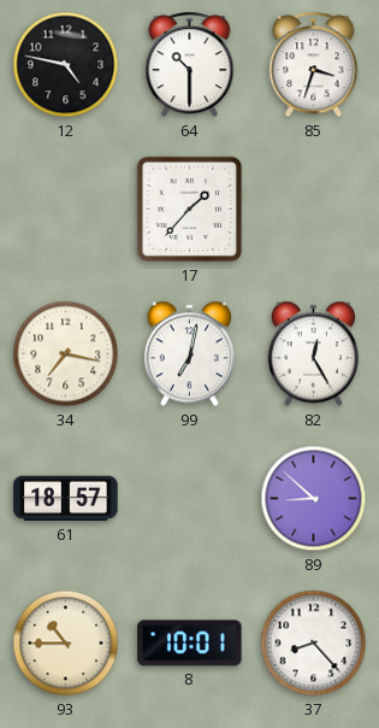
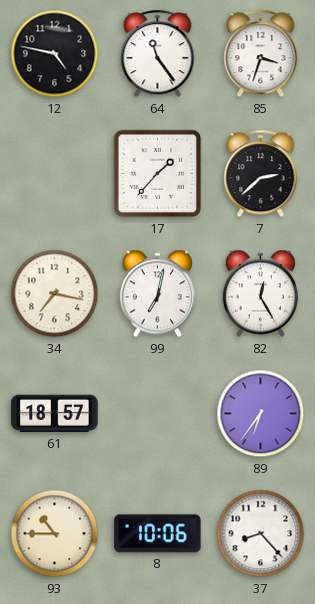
64: 10:30 -> 11:24 (158, 54)
7: none -> 2:38 (261, 174)
89: 8:52 -> 6:36 (261, 414)
8: 10:01 -> 10:06 (158, 534)
